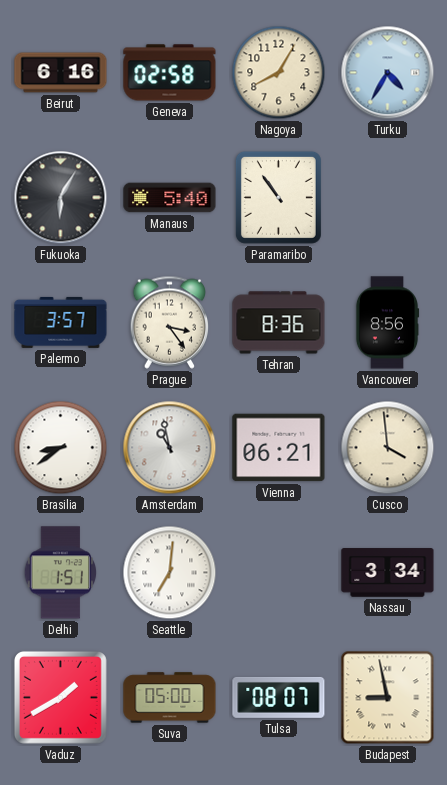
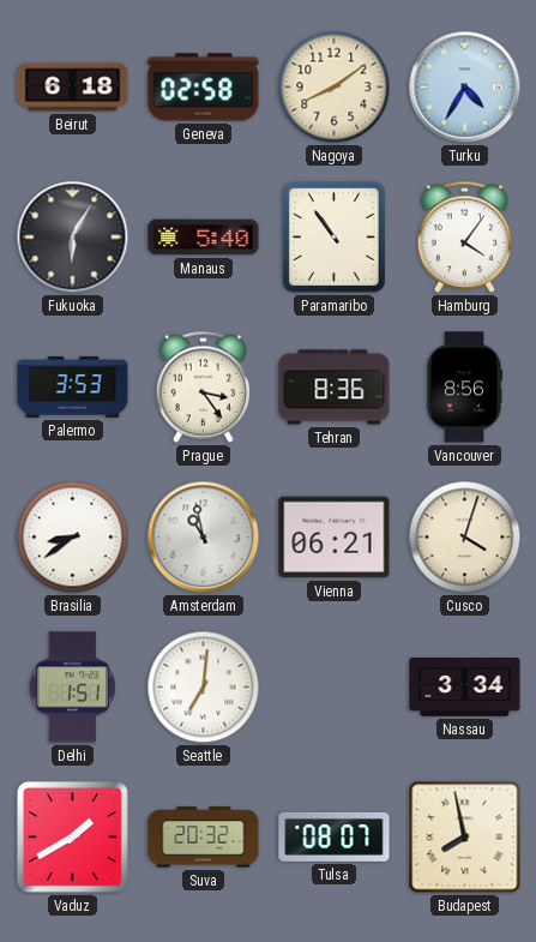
Beirut: 6:16 -> 6:18 (73, 88)
Nagoya: 8:05 -> 8:09 (335, 88)
Hamburg: none -> 4:06 (465, 236)
Palermo: 3:57 -> 3:53 (73, 386)
Cusco: 3:59 -> 4:03 (465, 538)
Suva: 05:00 -> 20:32 (204, 838)
Budapest: 8:58 -> 7:58 (465, 838)
